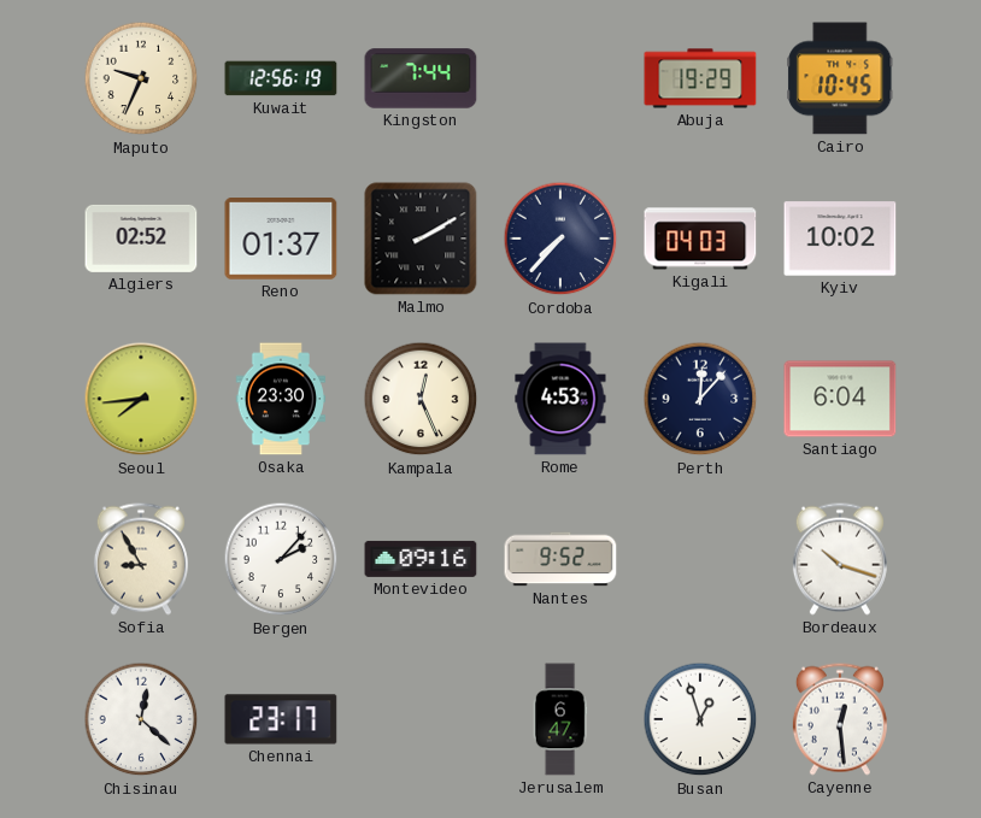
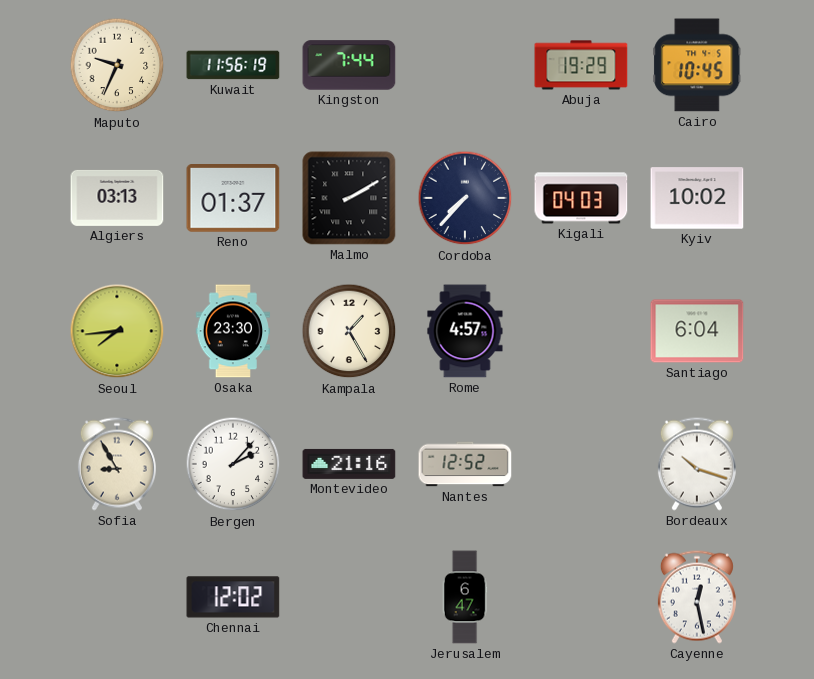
Kuwait: 12:56 -> 11:56 (233, 65)
Algiers: 02:52 -> 03:13 (117, 198)
Kampala: 12:26 -> 1:25 (349, 331)
Rome: 4:53 -> 4:57 (465, 331)
Perth: 12:07 -> none (700, 399)
Montevideo: 09:16 -> 21:16 (349, 464)
Nantes: 9:52 -> 12:52 (465, 464)
Chisinau: 12:22 -> none (141, 719)
Chennai: 23:17 -> 12:02 (233, 597)
Busan: 12:57 -> none (700, 719)
Cayenne: 12:29 -> 12:28 (697, 597)
